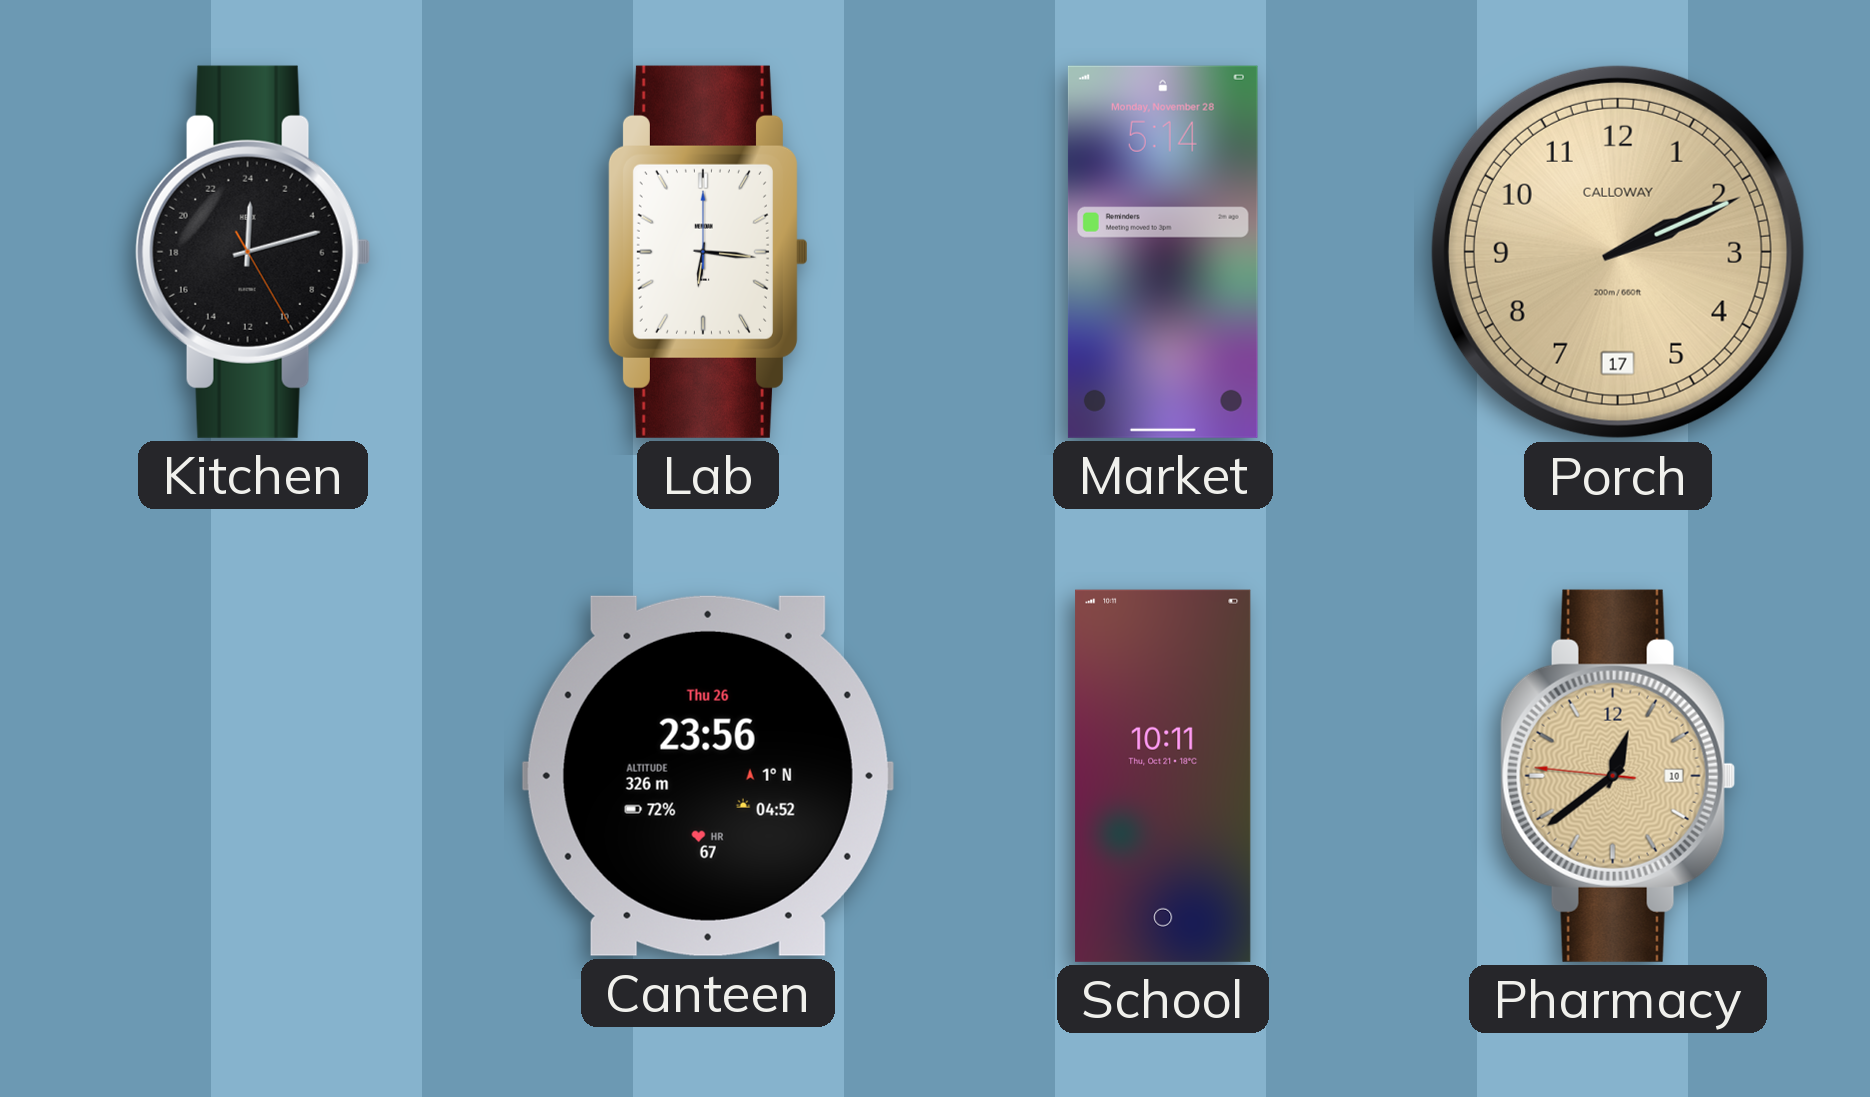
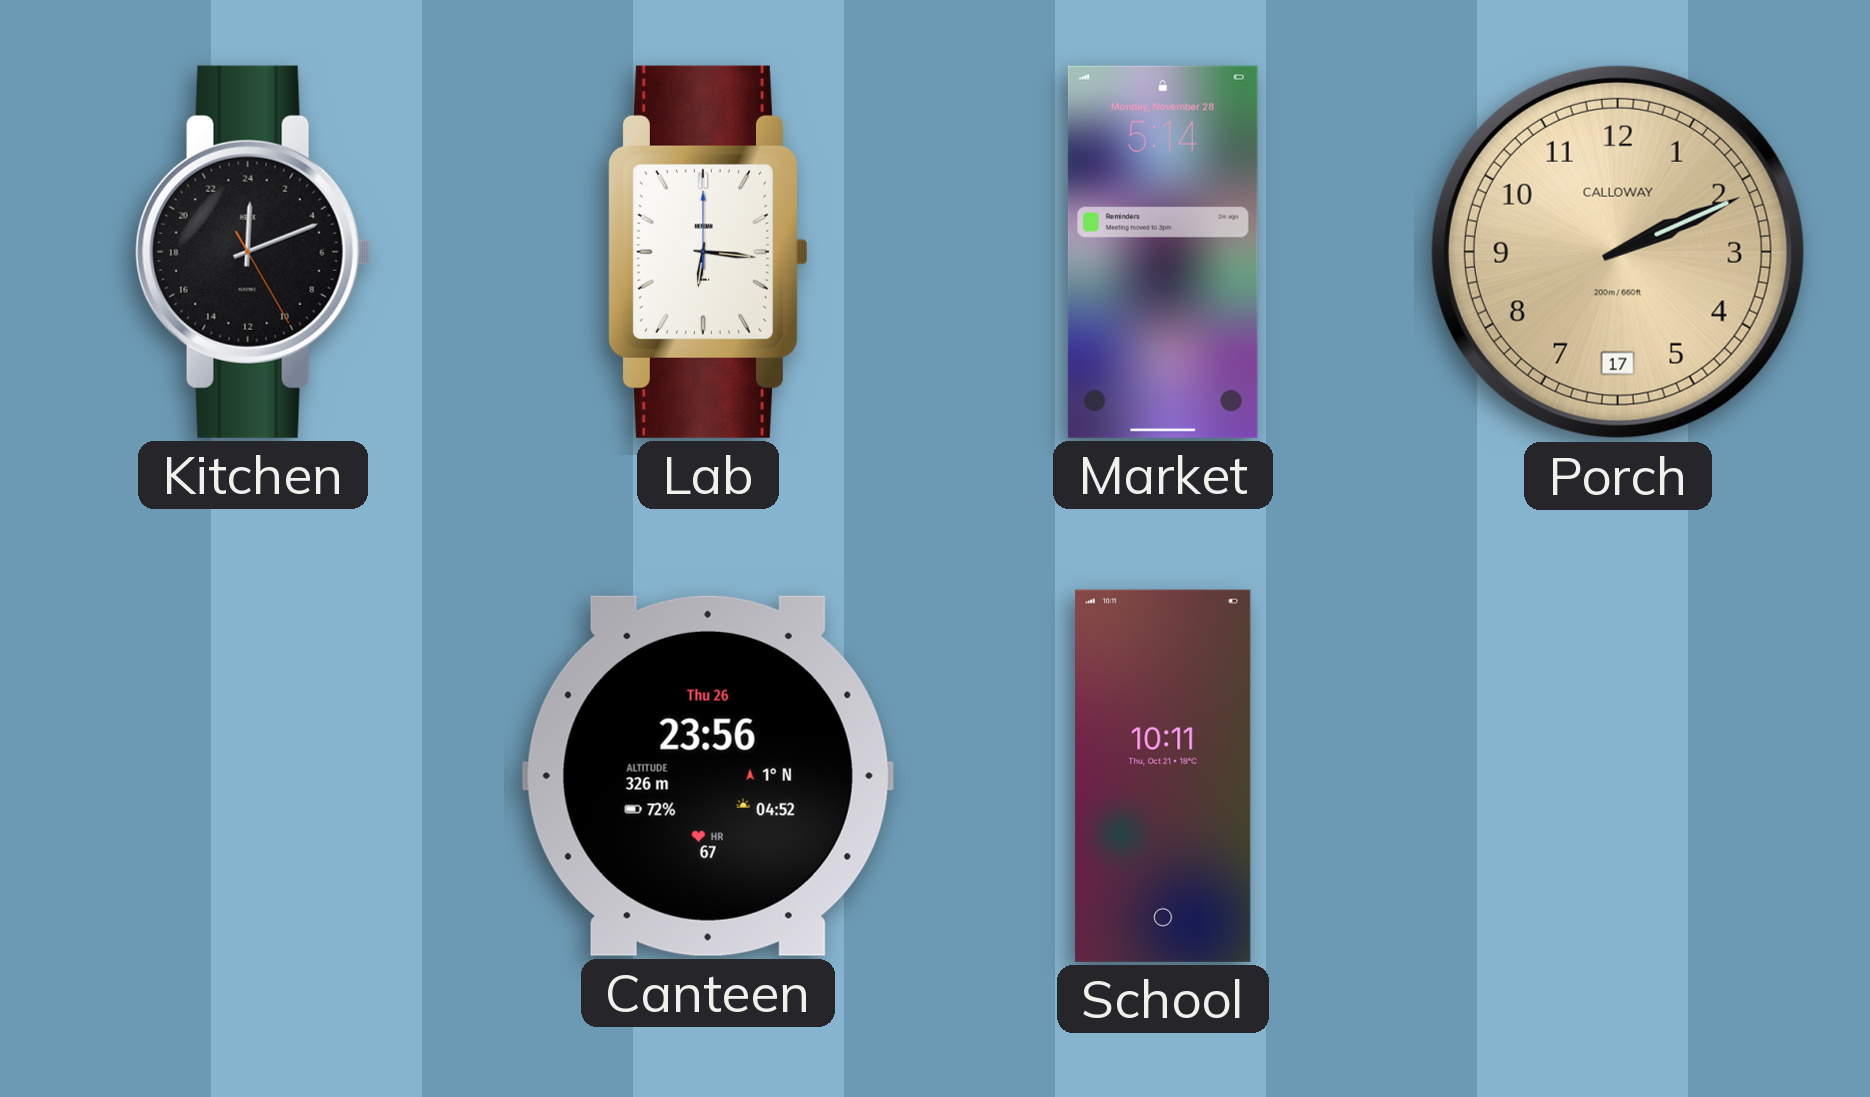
Kitchen: 0:12 -> 0:11 (253, 252)
Pharmacy: 12:38 -> none (1618, 776)
